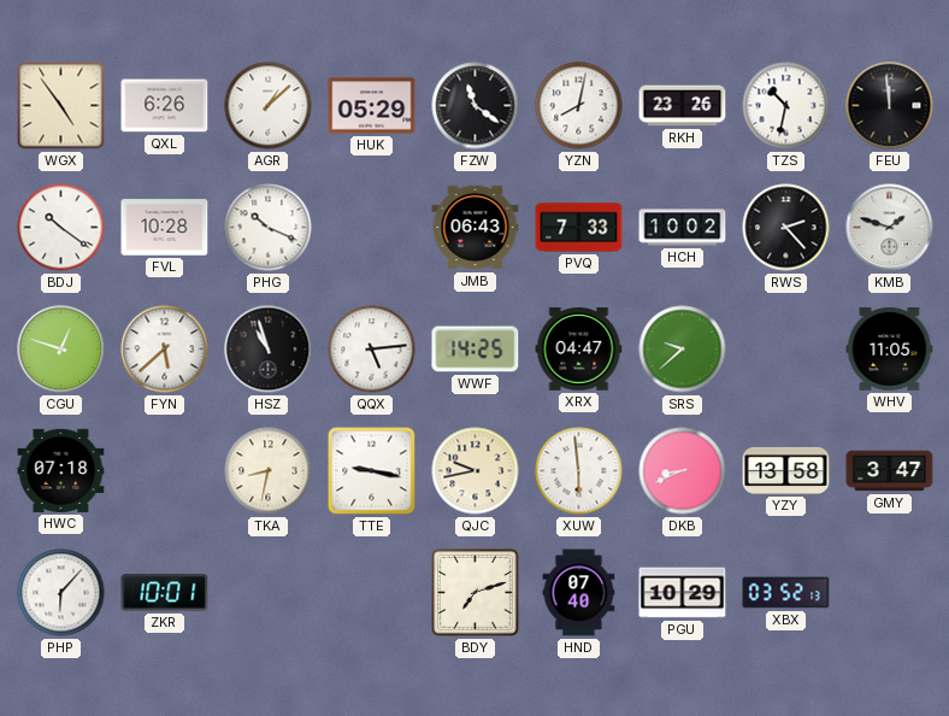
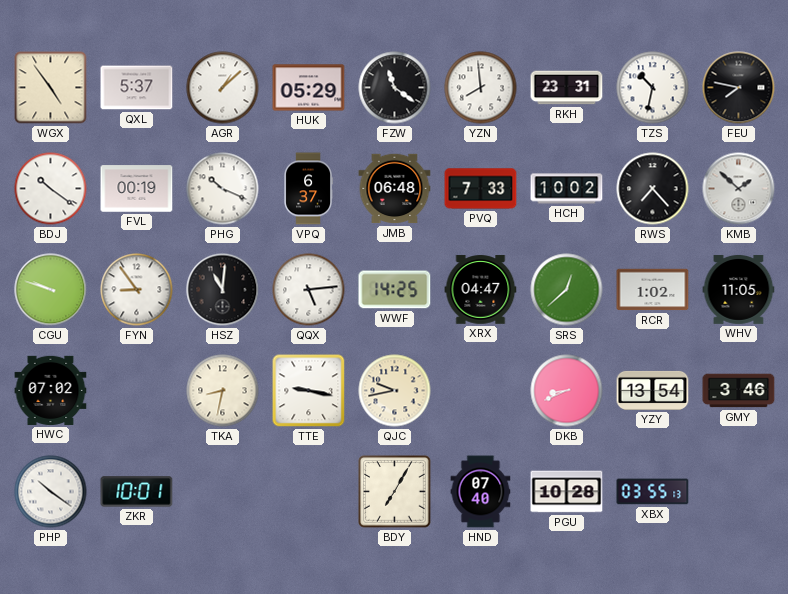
QXL: 6:26 -> 5:37 (137, 88)
YZN: 8:02 -> 7:59 (481, 88)
RKH: 23:26 -> 23:31 (567, 88)
FEU: 11:59 -> 7:47 (739, 88)
FVL: 10:28 -> 00:19 (137, 189)
VPQ: none -> 6:37 (308, 189)
JMB: 06:43 -> 06:48 (395, 189)
RWS: 2:23 -> 7:23 (653, 189)
KMB: 1:48 -> 1:52 (739, 189)
CGU: 12:48 -> 9:48 (51, 290)
FYN: 5:38 -> 8:54 (137, 290)
HSZ: 10:57 -> 11:01 (223, 290)
SRS: 9:38 -> 12:38 (567, 290)
RCR: none -> 1:02 (653, 290)
HWC: 07:18 -> 07:02 (51, 390)
XUW: 5:59 -> none (579, 471)
YZY: 13:58 -> 13:54 (653, 390)
GMY: 3:47 -> 3:46 (739, 391)
PHP: 6:07 -> 10:21 (51, 492)
BDY: 7:12 -> 7:05 (395, 492)
PGU: 10:29 -> 10:28 (567, 492)
XBX: 03:52 -> 03:55 (653, 492)
